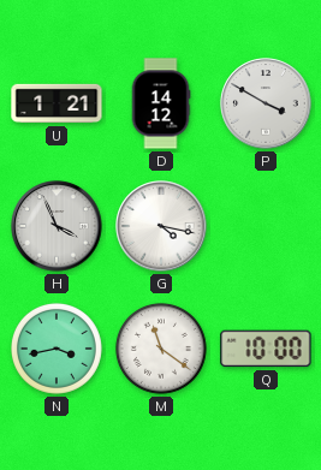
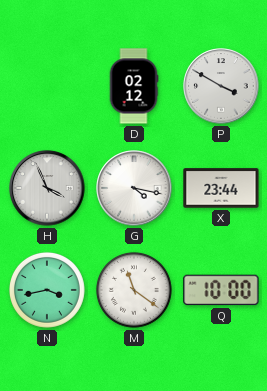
U: 1:21 -> none (57, 103)
D: 14:12 -> 02:12 (134, 86)
X: none -> 23:44 (221, 188)
